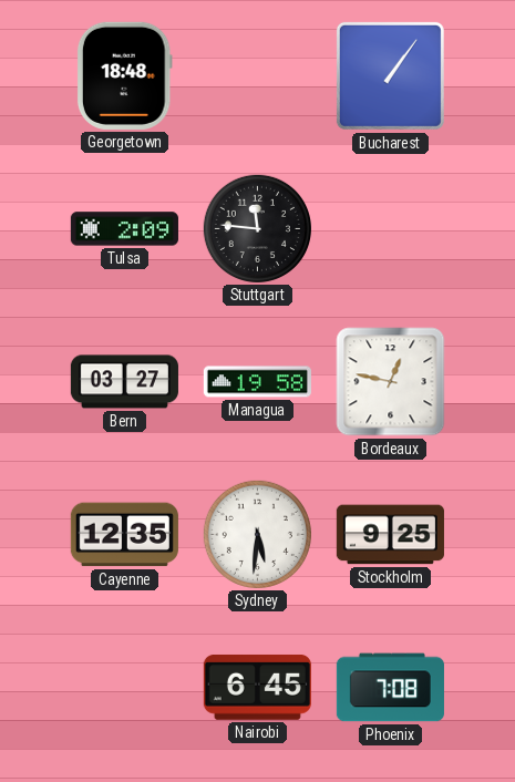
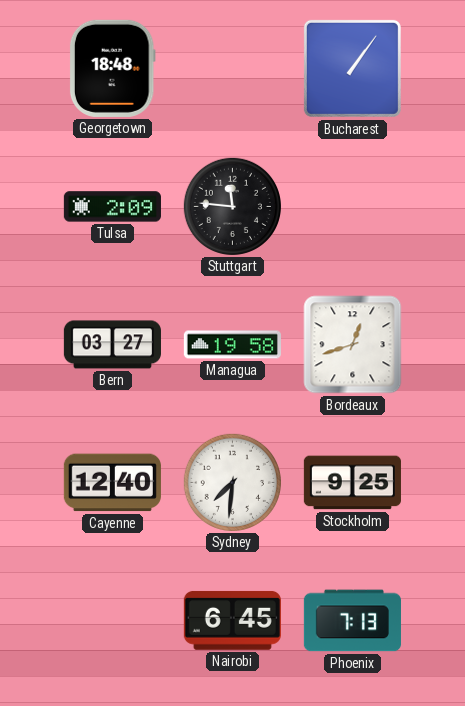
Bordeaux: 12:47 -> 12:42 (353, 345)
Cayenne: 12:35 -> 12:40 (112, 483)
Sydney: 5:31 -> 7:31 (232, 482)
Phoenix: 7:08 -> 7:13 (352, 621)
